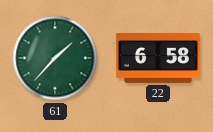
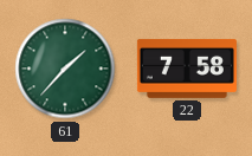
22: 6:58 -> 7:58 (187, 69)
